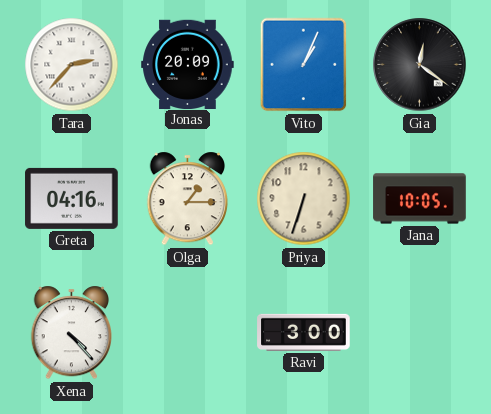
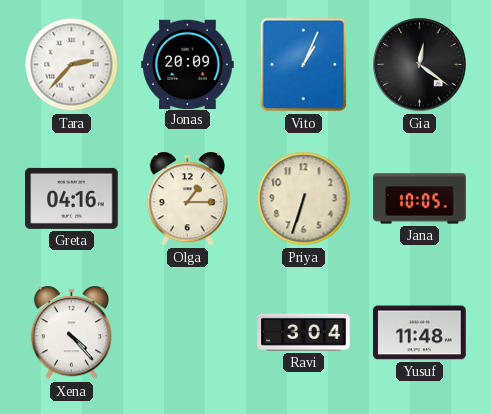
Ravi: 3:00 -> 3:04 (304, 332)
Yusuf: none -> 11:48 (420, 333)
